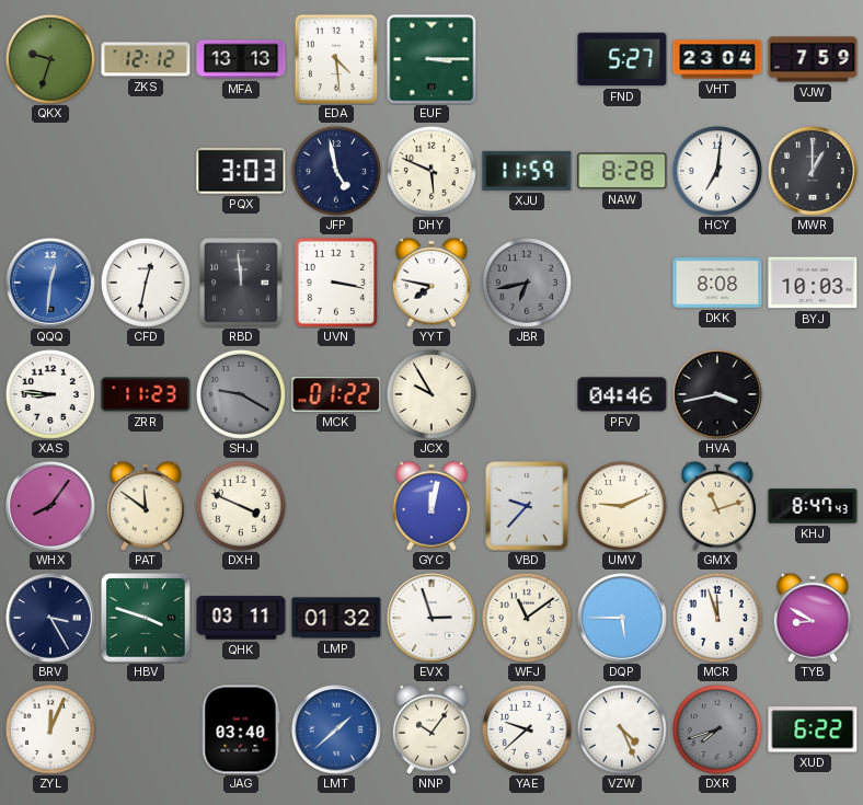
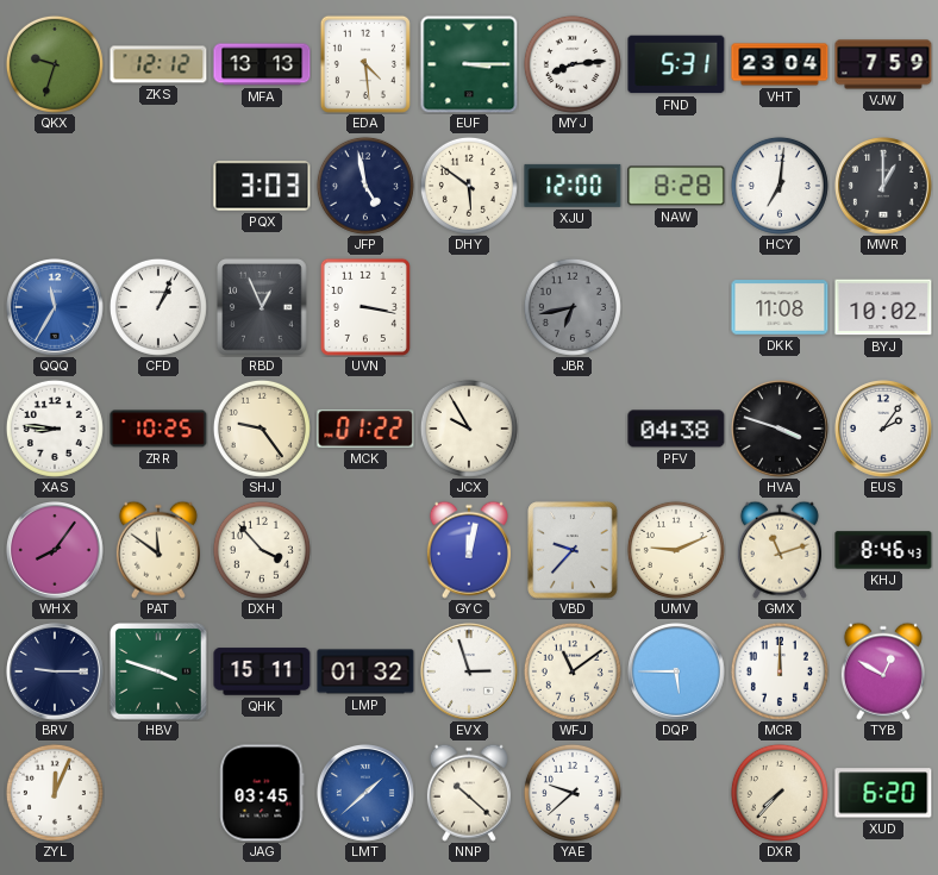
MYJ: none -> 8:14 (573, 64)
FND: 5:27 -> 5:31 (676, 64)
DHY: 5:49 -> 5:51 (469, 186)
XJU: 11:59 -> 12:00 (573, 186)
QQQ: 12:31 -> 11:35 (56, 308)
CFD: 12:32 -> 1:04 (158, 307)
RBD: 11:59 -> 12:56 (262, 307)
YYT: 7:47 -> none (431, 283)
DKK: 8:08 -> 11:08 (780, 307)
BYJ: 10:03 -> 10:02 (883, 307)
ZRR: 11:23 -> 10:25 (158, 429)
SHJ: 9:20 -> 9:24 (262, 429)
SHJ dial: grey -> cream (262, 429)
PFV: 04:46 -> 04:38 (676, 429)
HVA: 3:43 -> 3:48 (781, 430)
EUS: none -> 2:06 (884, 430)
DXH: 3:49 -> 3:53 (262, 550)
KHJ: 8:47 -> 8:46 (883, 550)
BRV: 3:25 -> 9:15 (56, 673)
QHK: 03:11 -> 15:11 (262, 671)
MCR: 11:57 -> 12:00 (780, 671)
TYB: 8:50 -> 12:50 (883, 671)
JAG: 03:40 -> 03:45 (262, 793)
NNP: 10:06 -> 10:22 (469, 793)
VZW: 4:26 -> none (622, 729)
DXR: 7:42 -> 7:37 (780, 793)
DXR dial: grey -> cream (780, 793)
XUD: 6:22 -> 6:20 (883, 793)
